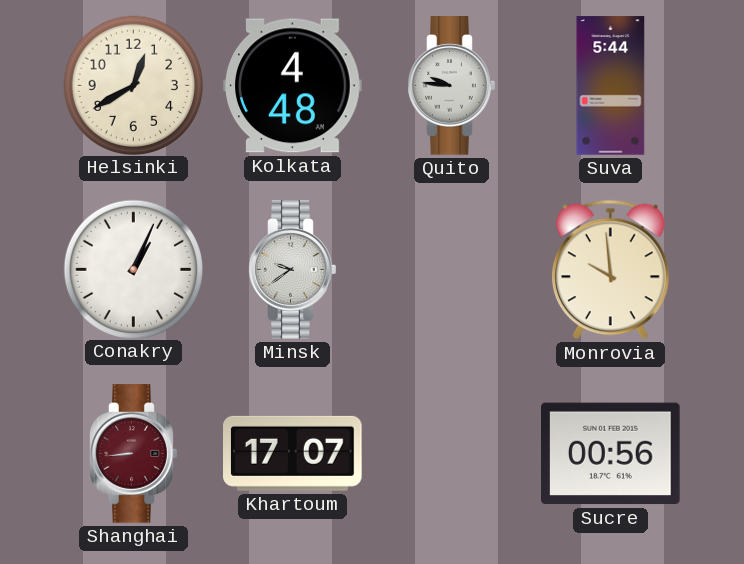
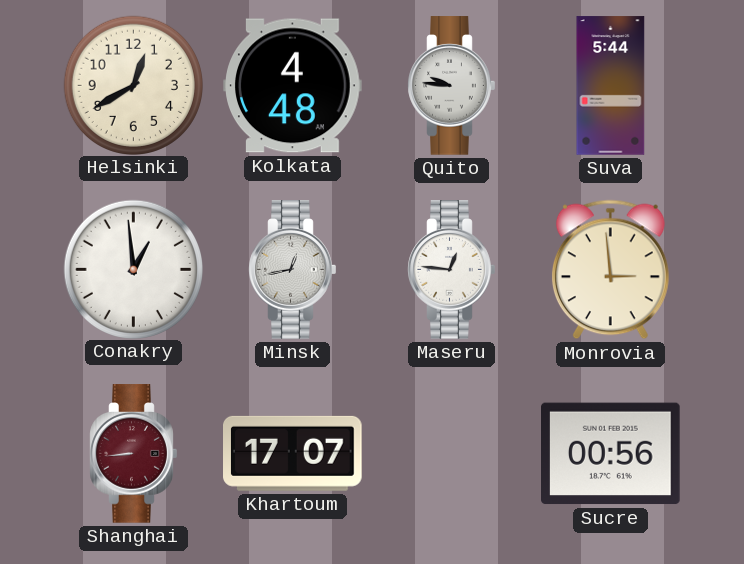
Conakry: 1:04 -> 12:59 (133, 269)
Minsk: 9:39 -> 12:43 (293, 270)
Maseru: none -> 12:46 (452, 270)
Monrovia: 9:59 -> 2:59 (610, 270)
